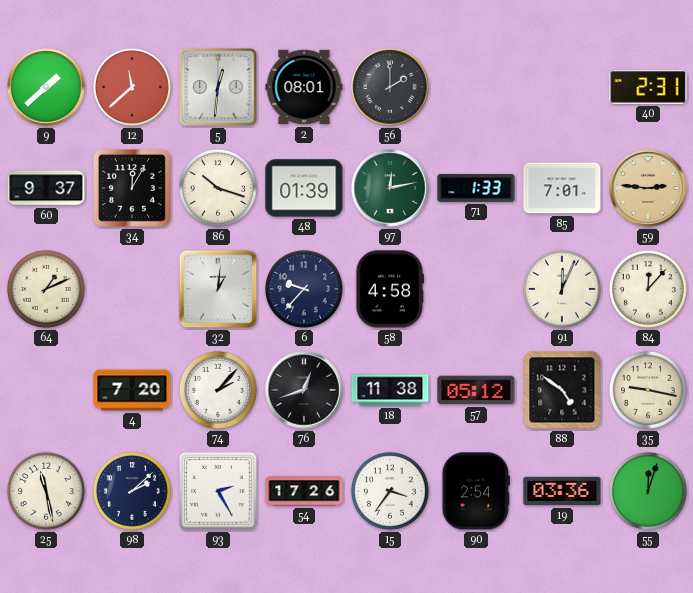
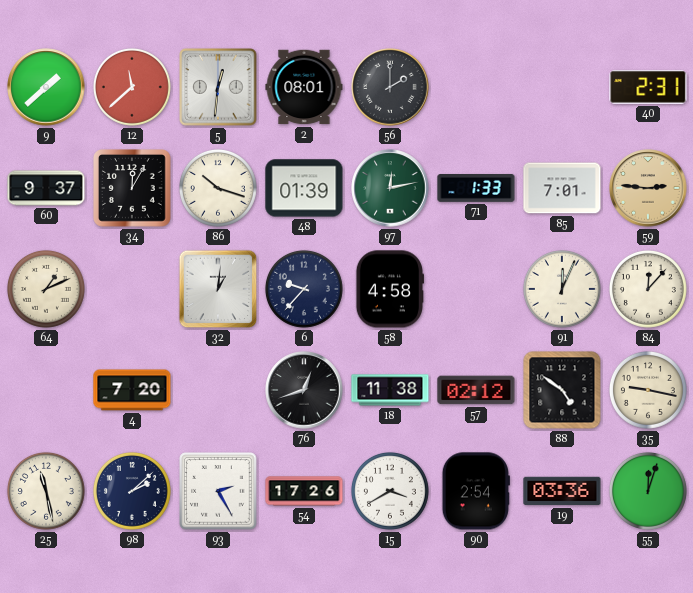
74: 2:07 -> none (218, 390)
57: 05:12 -> 02:12 (476, 390)
15: 3:36 -> 3:40 (390, 491)
